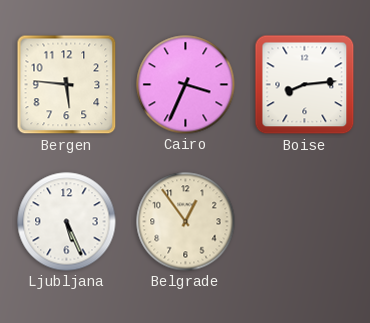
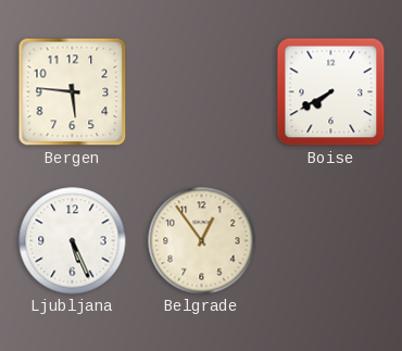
Cairo: 3:34 -> none (186, 85)
Boise: 8:14 -> 7:40 (331, 92)
